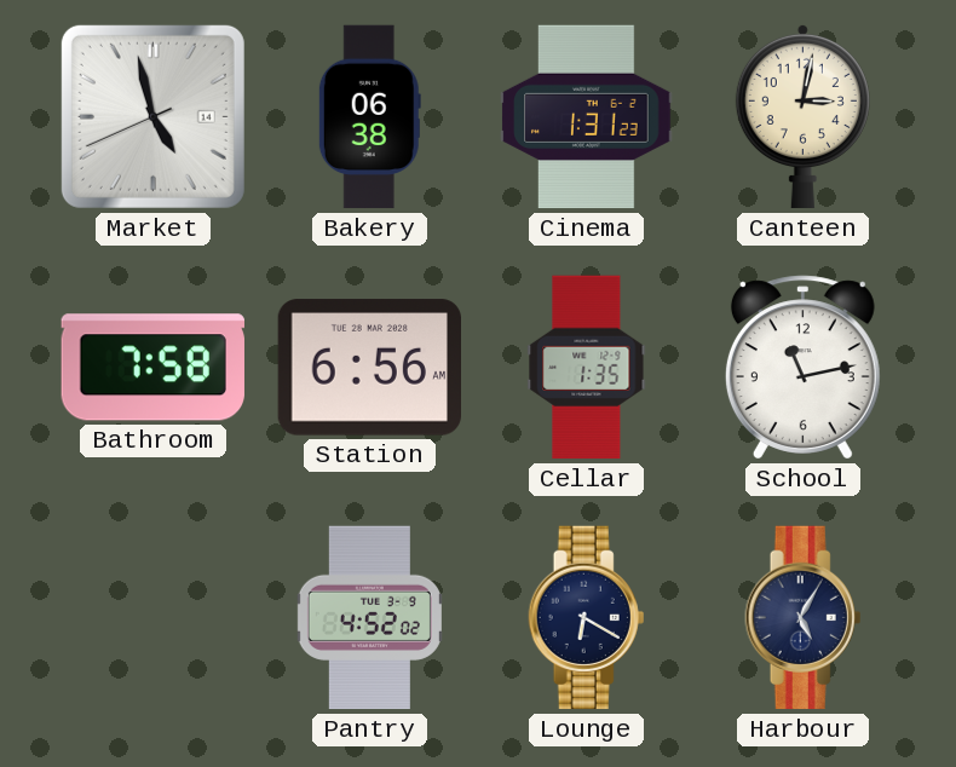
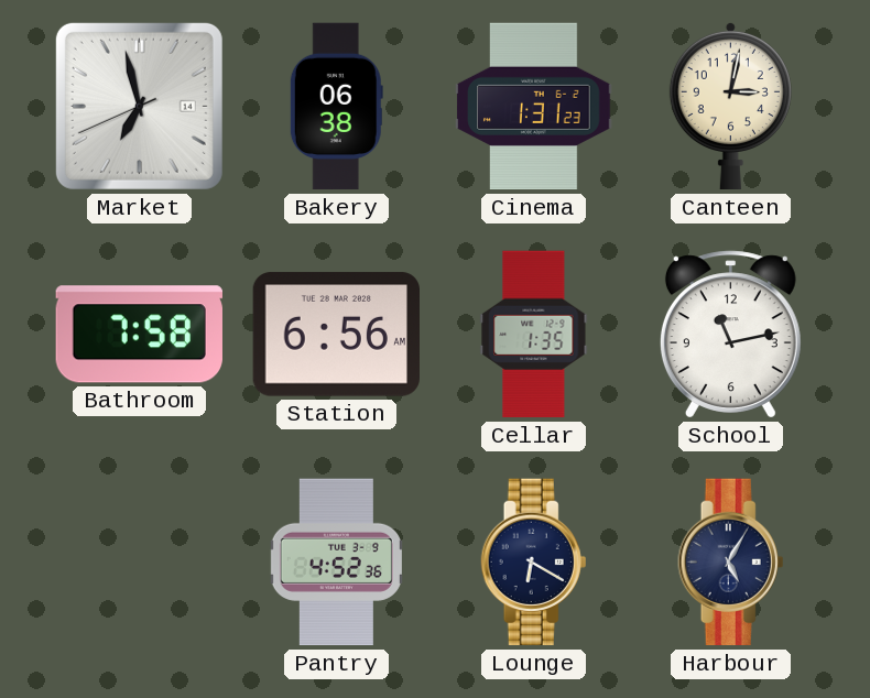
Market: 4:57 -> 6:57 (139, 106)
Pantry: 4:52:02 -> 4:52:36 (336, 563)
